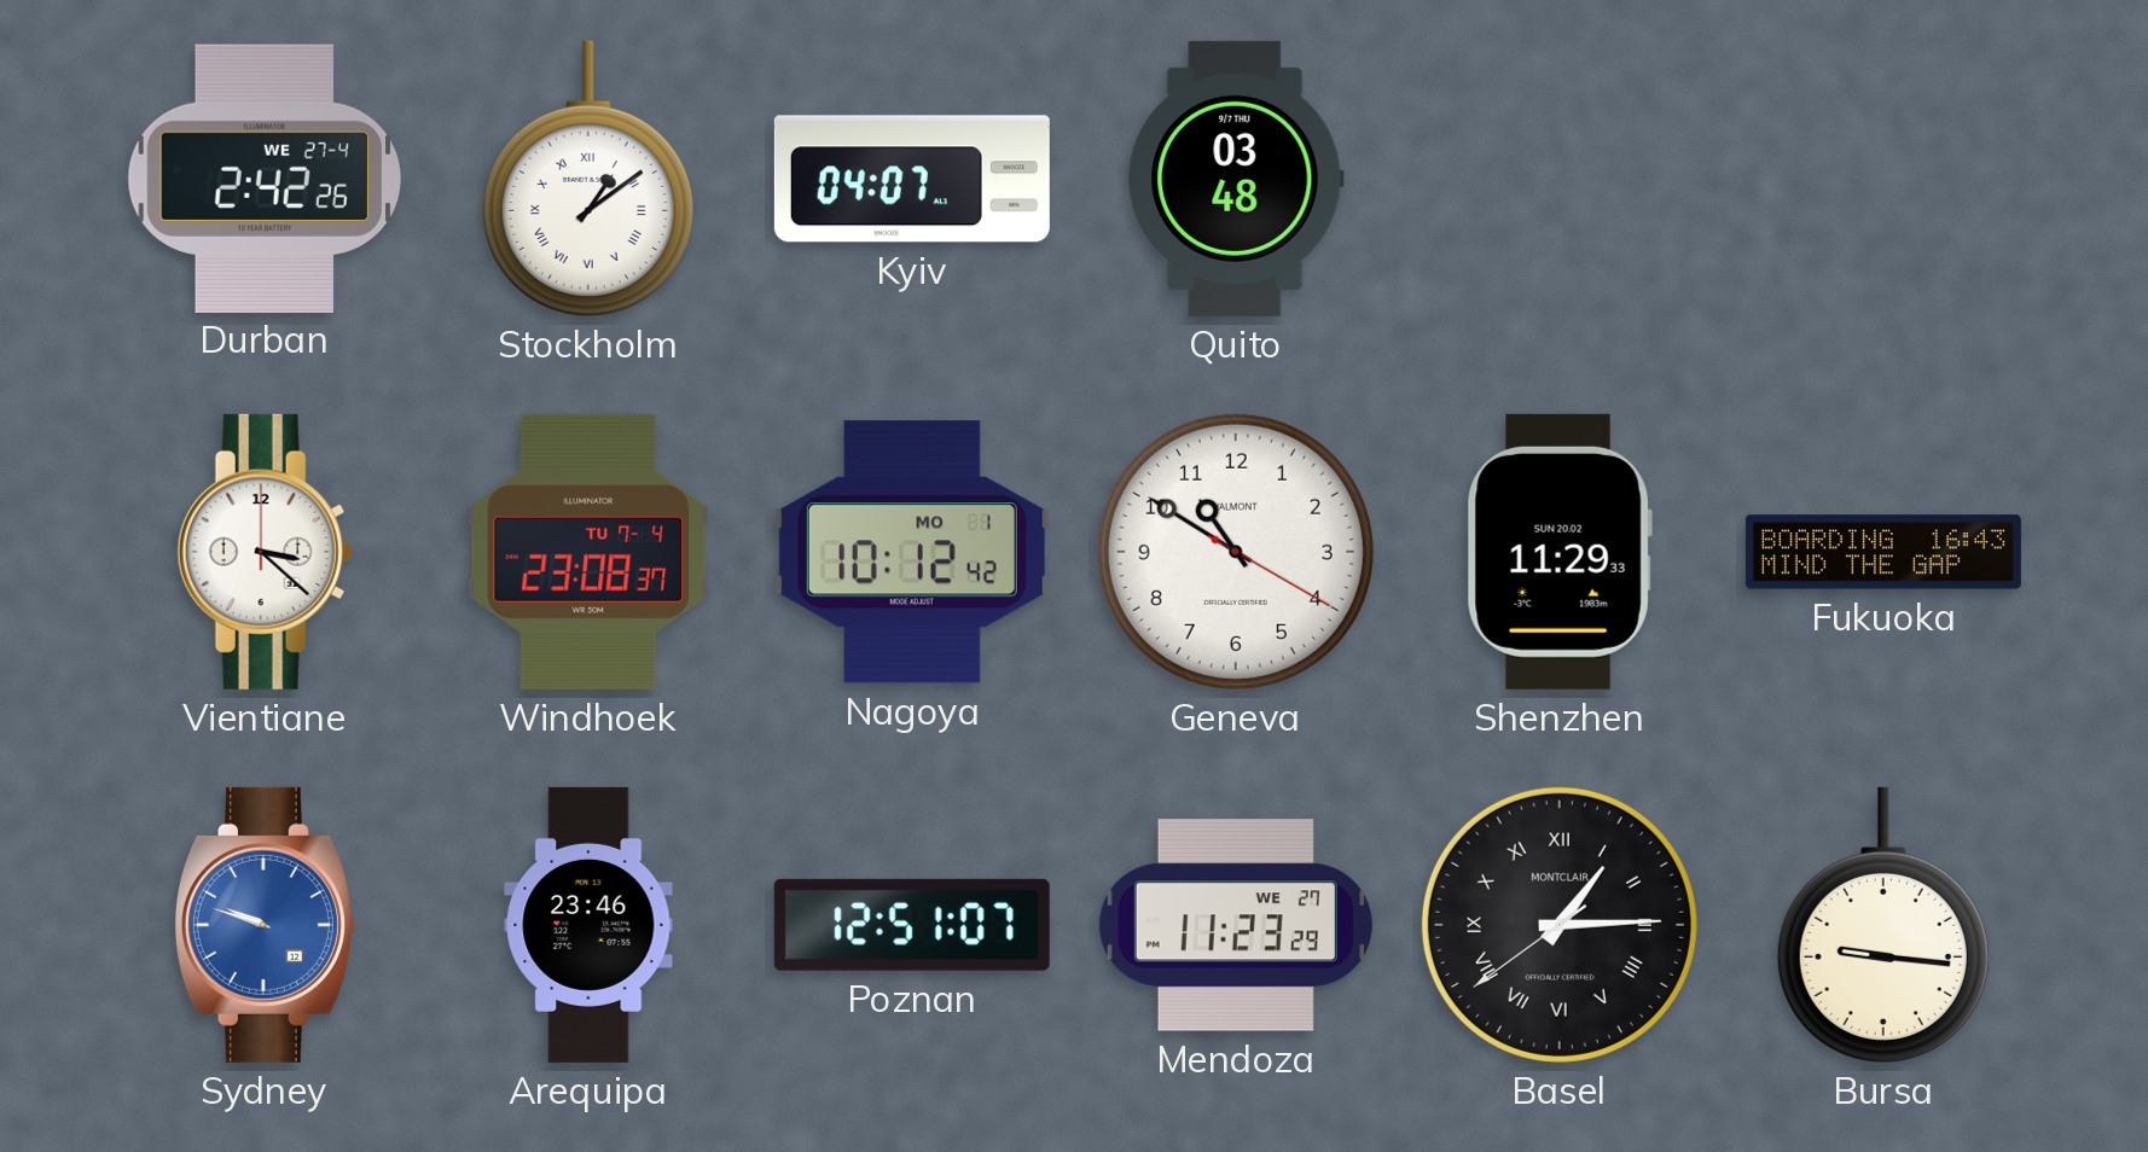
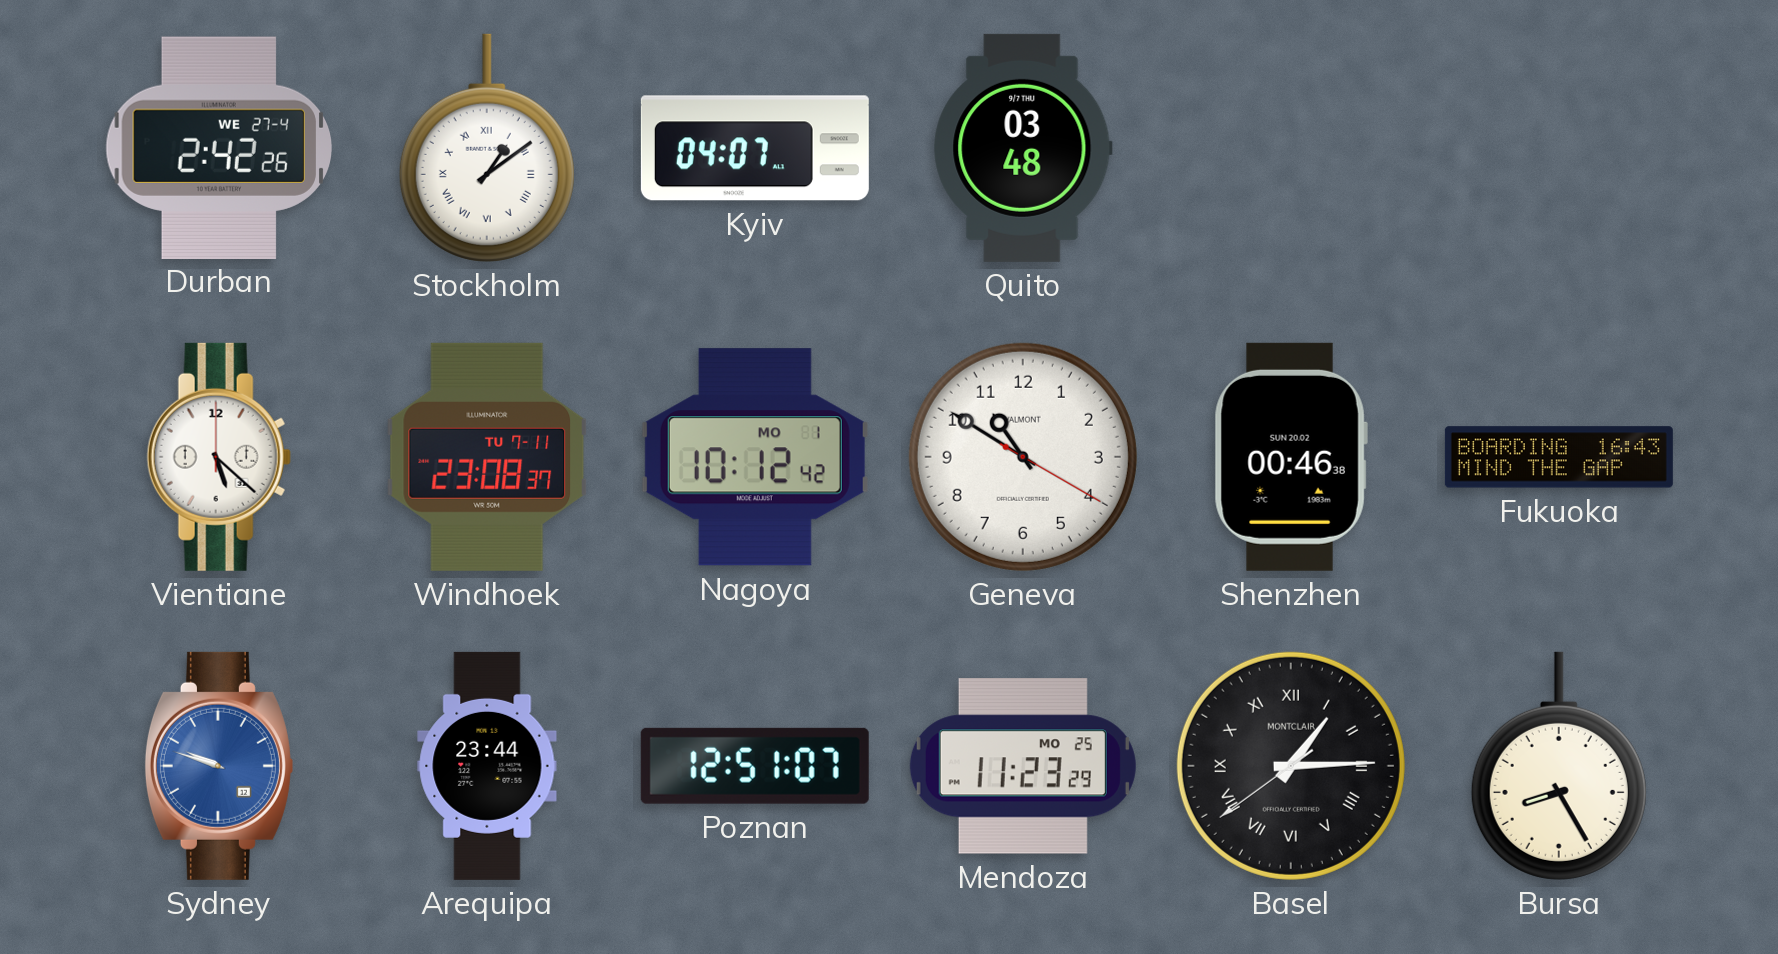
Vientiane: 3:22 -> 5:22 (219, 457)
Windhoek date: TU 7-4 -> TU 7-11 (487, 457)
Shenzhen: 11:29 -> 00:46 (1291, 457)
Arequipa: 23:46 -> 23:44 (487, 766)
Mendoza date: WE 27 -> MO 25 (1023, 766)
Bursa: 9:16 -> 8:25 (1559, 766)
